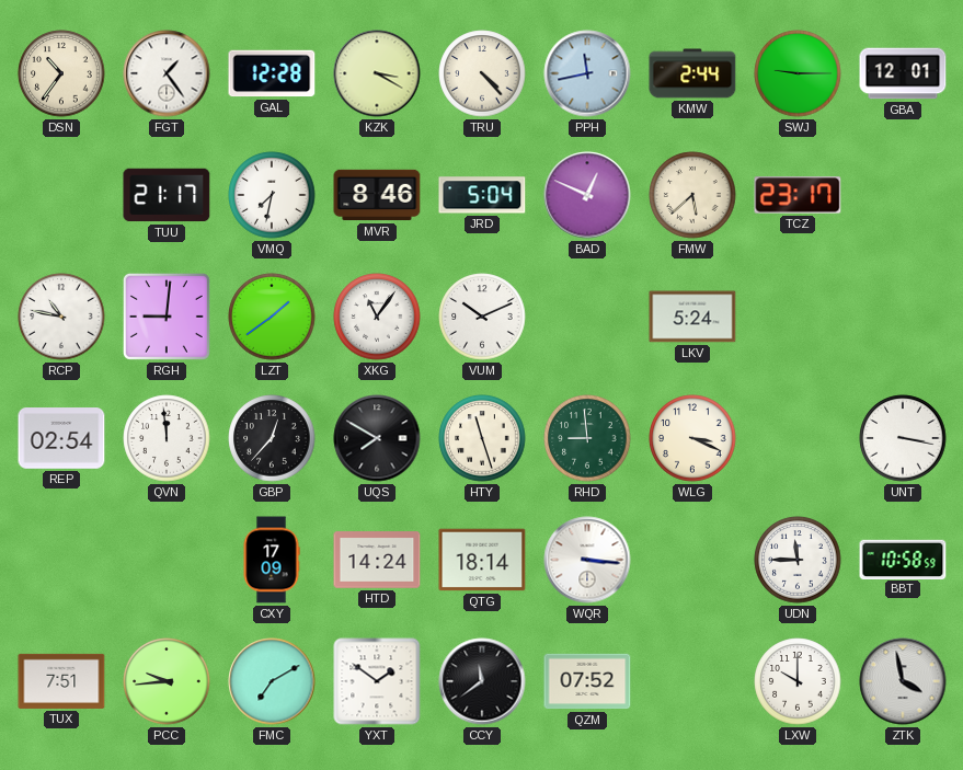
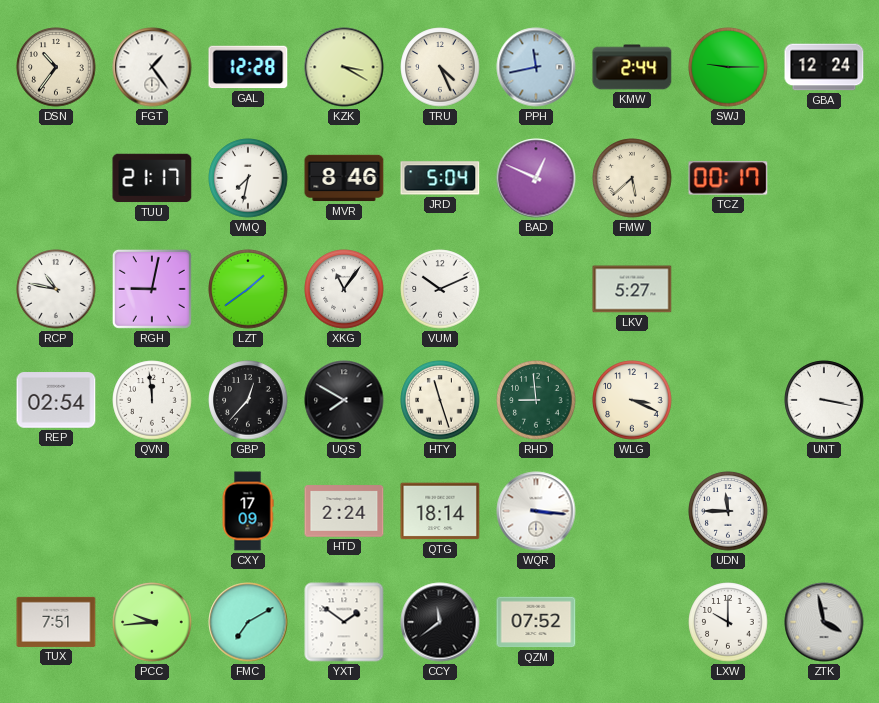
TRU: 4:23 -> 4:26 (440, 67)
GBA: 12:01 -> 12:24 (824, 67)
TCZ: 23:17 -> 00:17 (728, 178)
RGH: 9:01 -> 9:02 (152, 289)
LKV: 5:24 -> 5:27 (632, 289)
HTD: 14:24 -> 2:24 (344, 511)
BBT: 10:58 -> none (903, 559)
